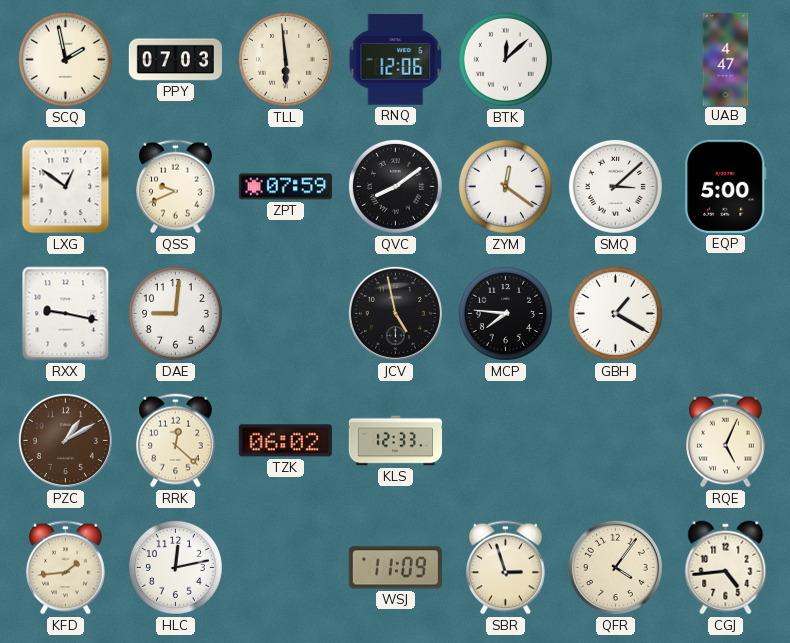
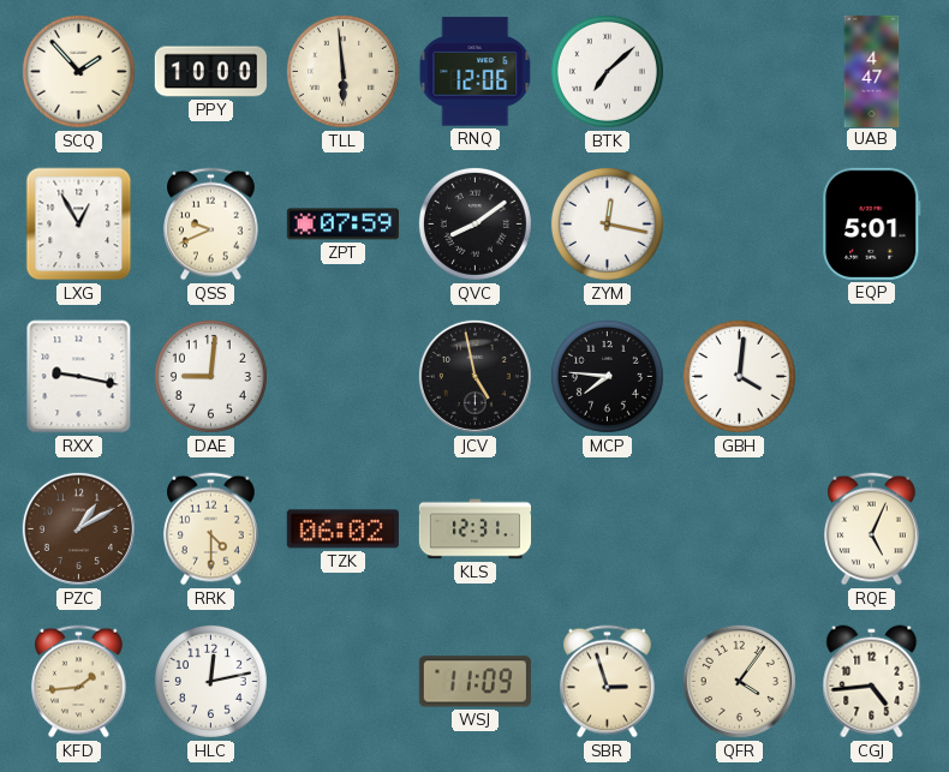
SCQ: 1:58 -> 1:53 (78, 71)
PPY: 07:03 -> 10:00 (210, 72)
BTK: 12:08 -> 7:08 (607, 71)
LXG: 12:51 -> 12:55 (79, 225)
ZYM: 12:21 -> 12:17 (607, 223)
SMQ: 3:08 -> none (615, 186)
EQP: 5:00 -> 5:01 (872, 223)
GBH: 1:20 -> 4:01 (739, 376)
RRK: 12:22 -> 4:30 (211, 529)
KLS: 12:33 -> 12:31 (474, 529)
